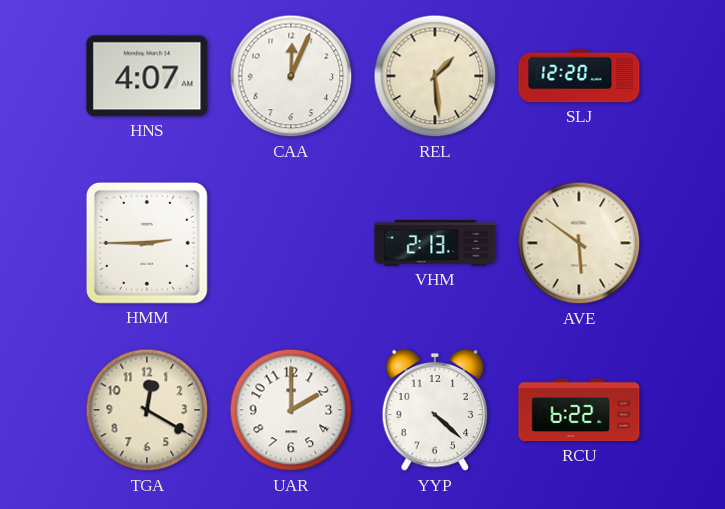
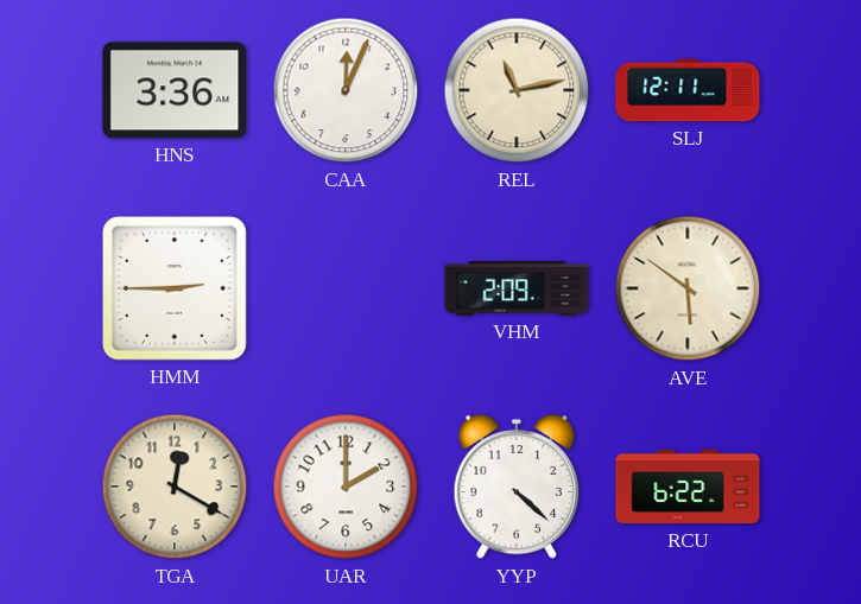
HNS: 4:07 -> 3:36 (175, 90)
REL: 1:29 -> 11:13 (517, 90)
SLJ: 12:20 -> 12:11 (688, 90)
VHM: 2:13 -> 2:09 (517, 290)
